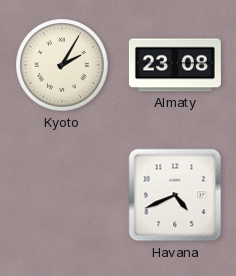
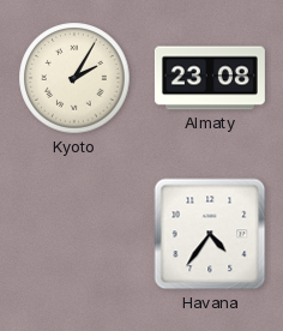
Havana: 4:41 -> 4:36 (210, 234)
